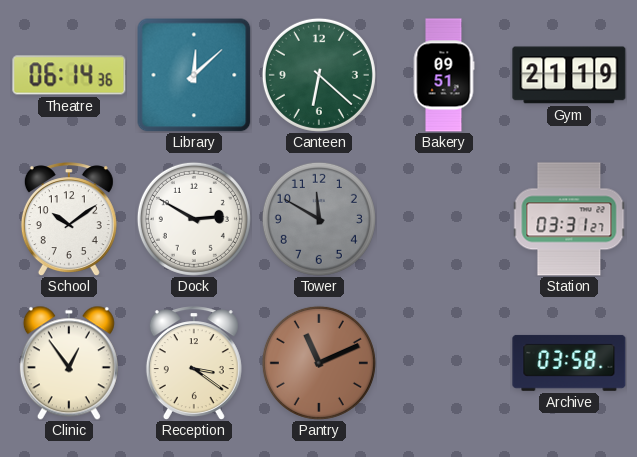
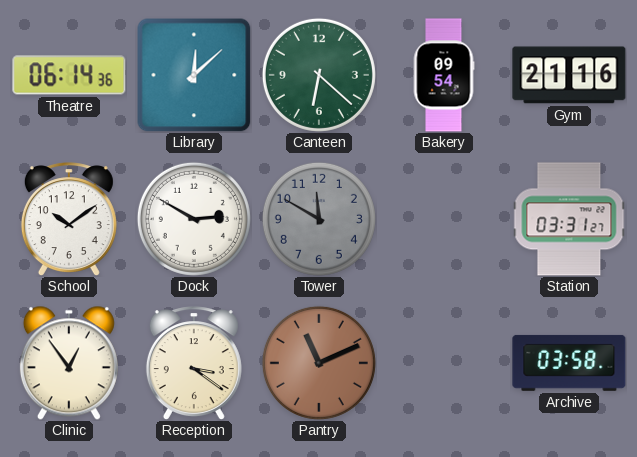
Bakery: 09:51 -> 09:54 (444, 75)
Gym: 21:19 -> 21:16 (569, 75)
